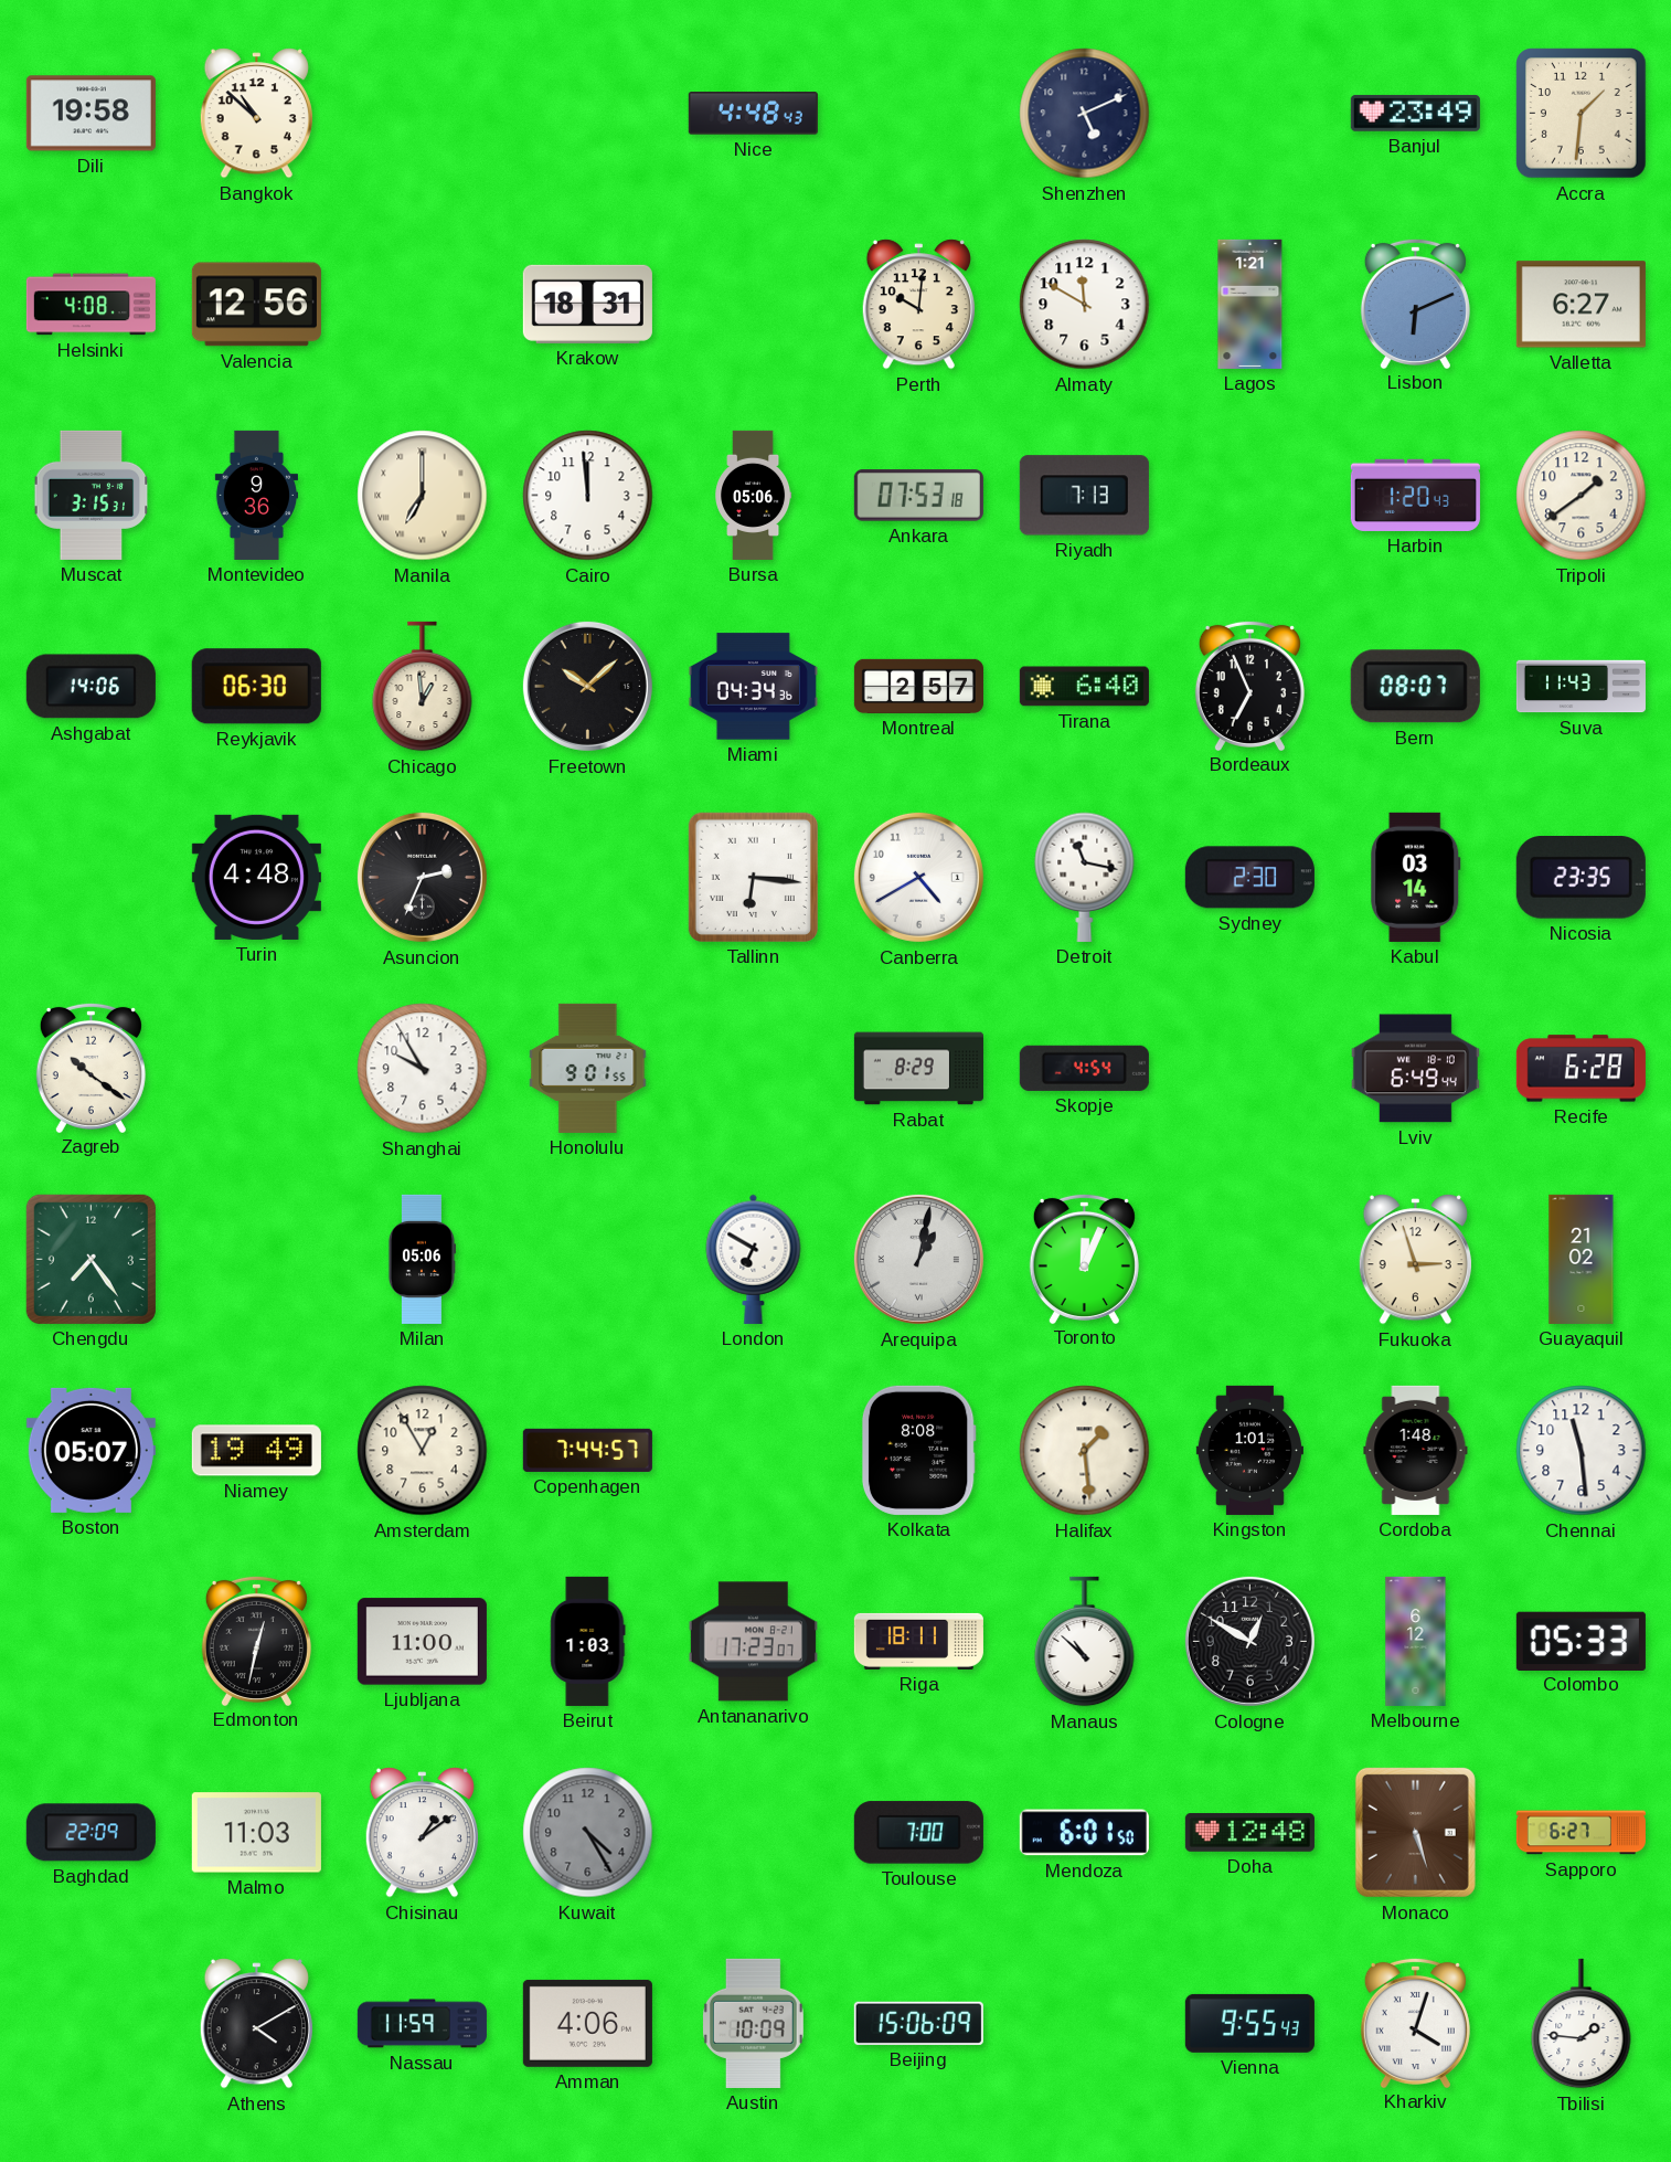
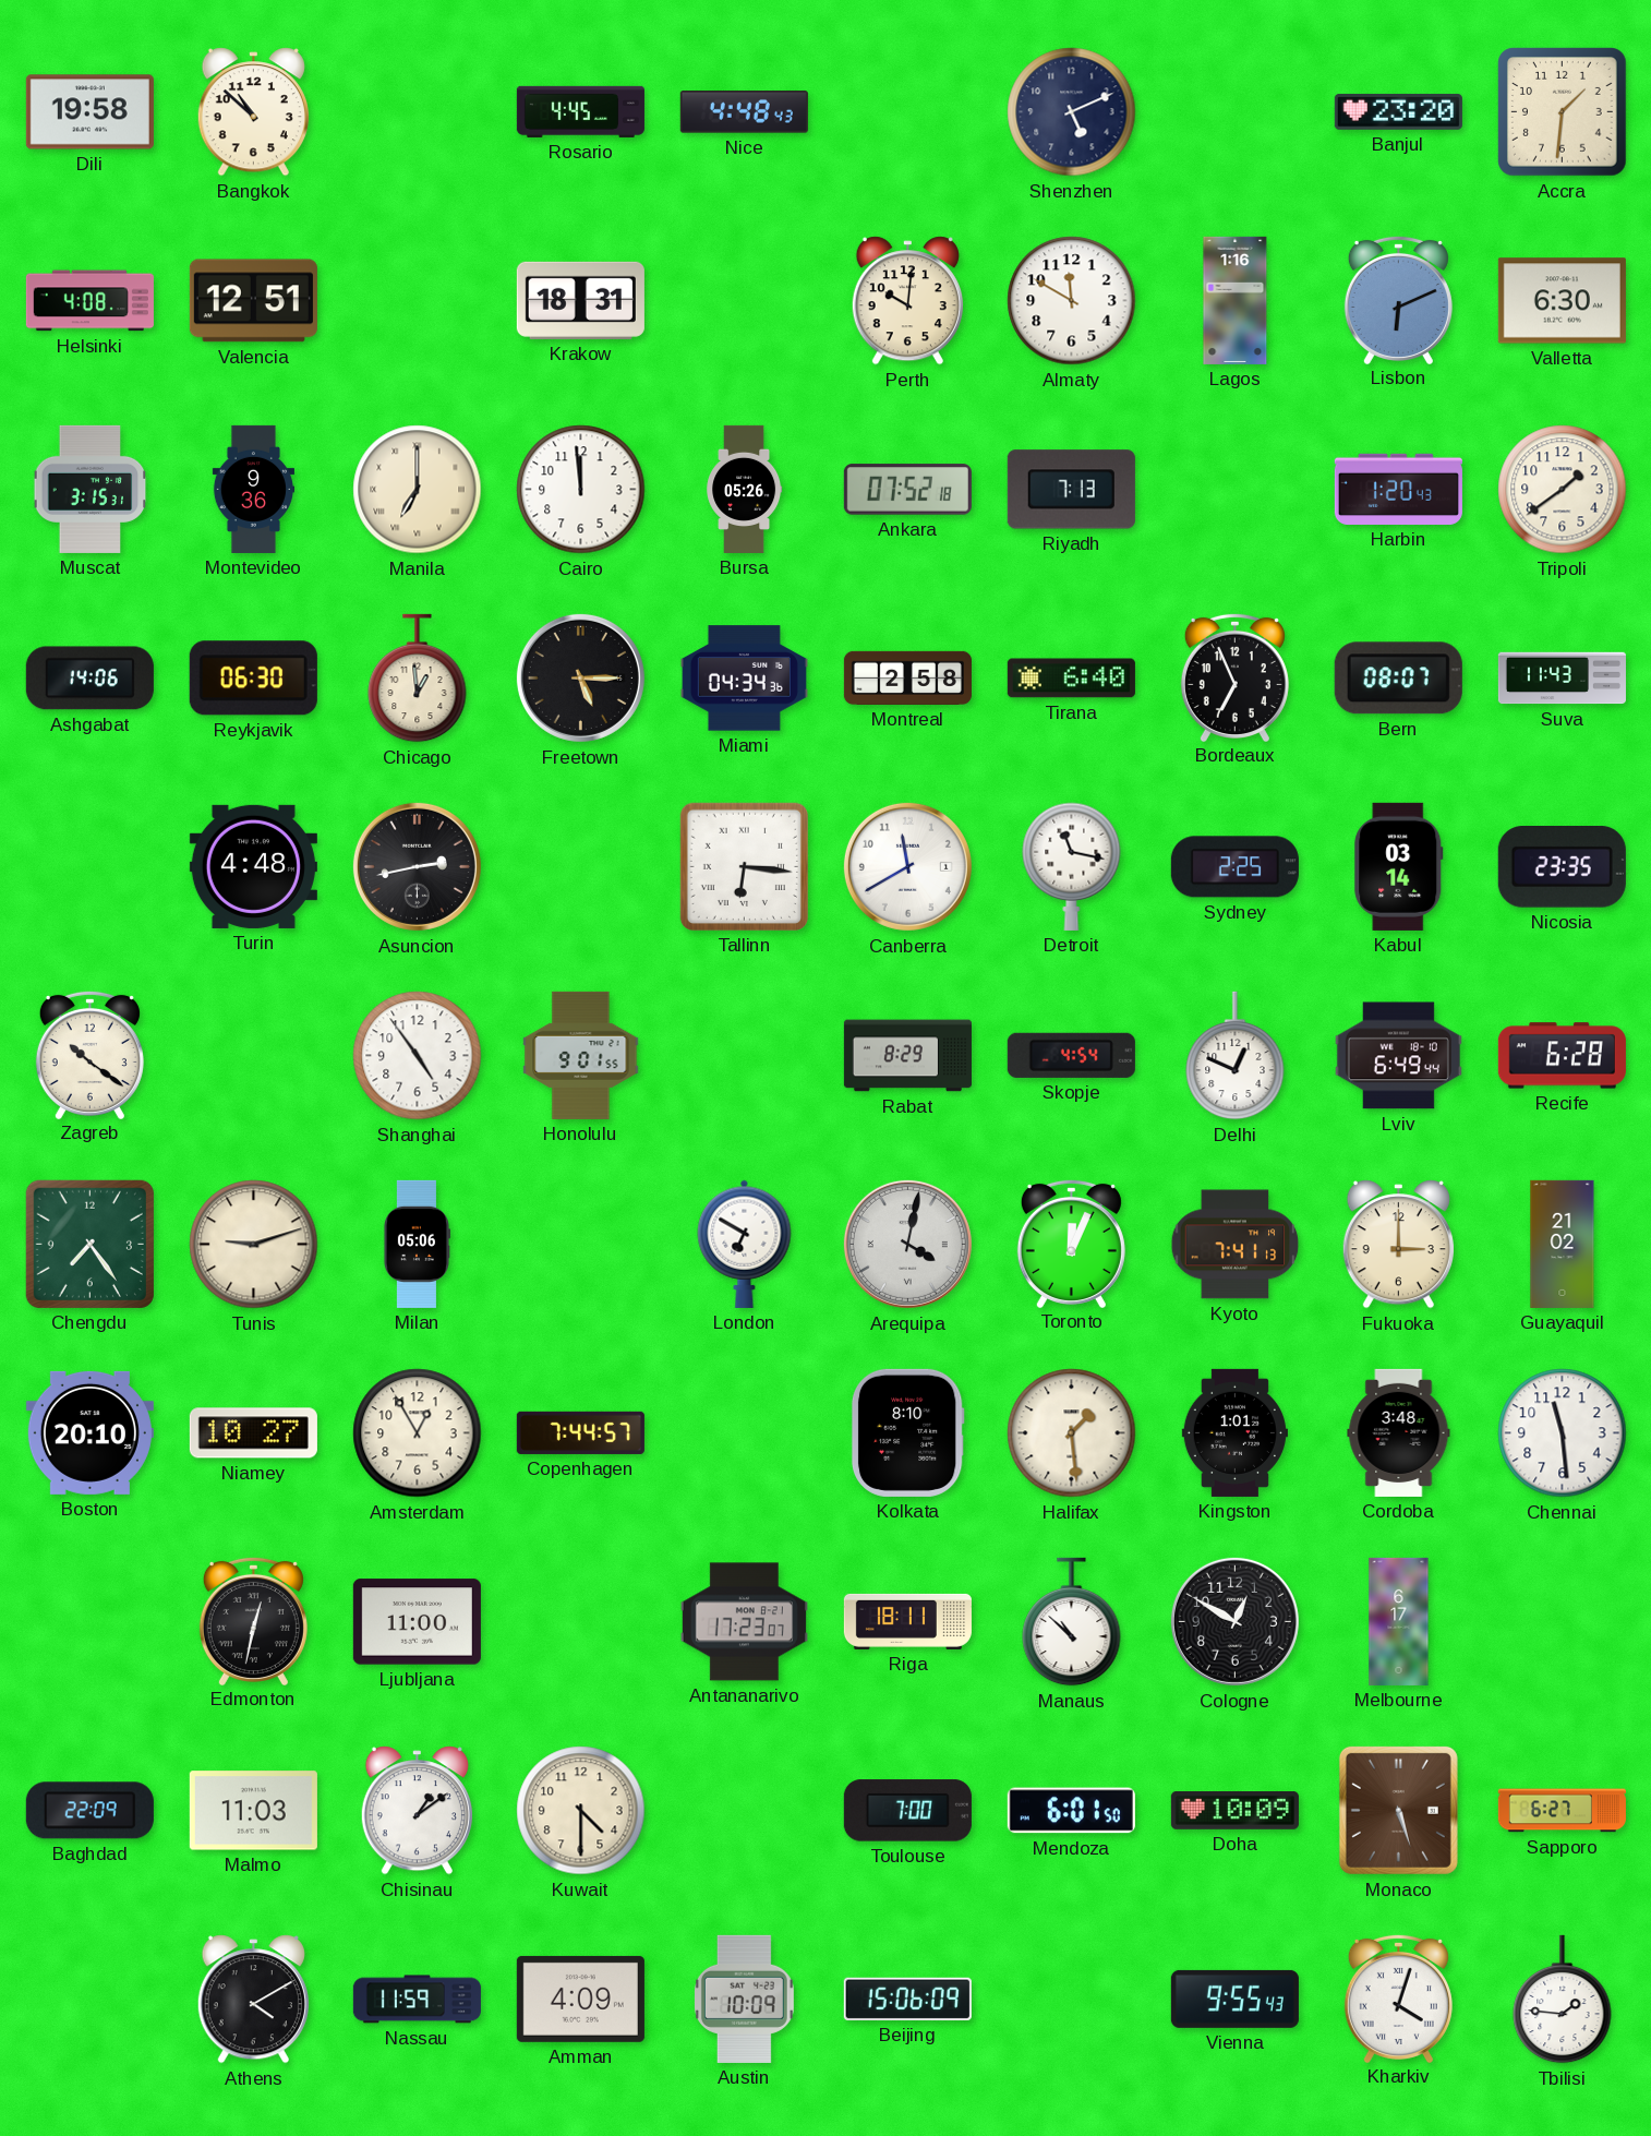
Rosario: none -> 4:45 (580, 111)
Banjul: 23:49 -> 23:20 (1398, 111)
Valencia: 12:56 -> 12:51 (253, 301)
Lagos: 1:21 -> 1:16 (1236, 300)
Valletta: 6:27 -> 6:30 (1562, 301)
Bursa: 05:06 -> 05:26 (745, 489)
Ankara: 07:53 -> 07:52 (907, 490)
Freetown: 10:08 -> 5:15 (580, 677)
Montreal: 2:57 -> 2:58 (907, 677)
Asuncion: 2:34 -> 2:43 (417, 866)
Canberra: 4:40 -> 11:40 (907, 866)
Sydney: 2:30 -> 2:25 (1234, 867)
Shanghai: 9:55 -> 4:54 (418, 1056)
Delhi: none -> 12:49 (1236, 1056)
Tunis: none -> 9:12 (254, 1245)
Arequipa: 1:02 -> 4:02 (907, 1244)
Kyoto: none -> 7:41 (1236, 1245)
Fukuoka: 2:57 -> 3:00 (1398, 1245)
Boston: 05:07 -> 20:10 (89, 1432)
Niamey: 19:49 -> 10:27 (253, 1433)
Kolkata: 8:08 -> 8:10 (907, 1432)
Cordoba: 1:48 -> 3:48 (1399, 1432)
Beirut: 1:03 -> none (588, 1641)
Melbourne: 6:12 -> 6:17 (1399, 1621)
Colombo: 05:33 -> none (1580, 1641)
Kuwait: 4:25 -> 4:30 (581, 1811)
Kuwait dial: grey -> cream (581, 1811)
Doha: 12:48 -> 10:09 (1234, 1811)
Amman: 4:06 -> 4:09 (580, 1999)
